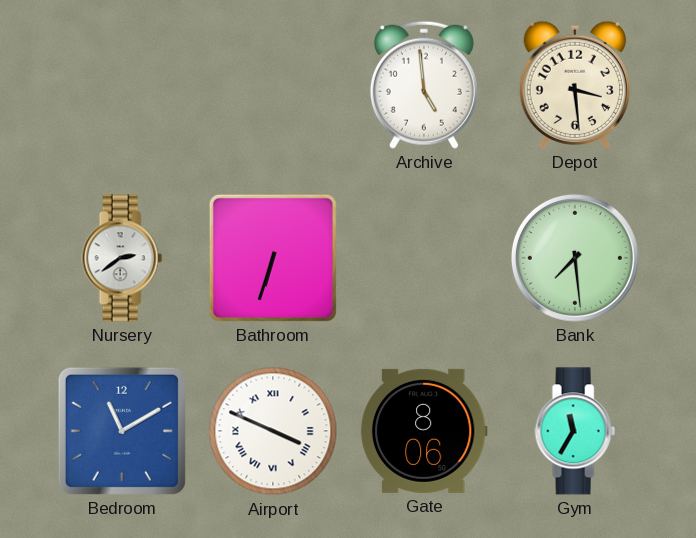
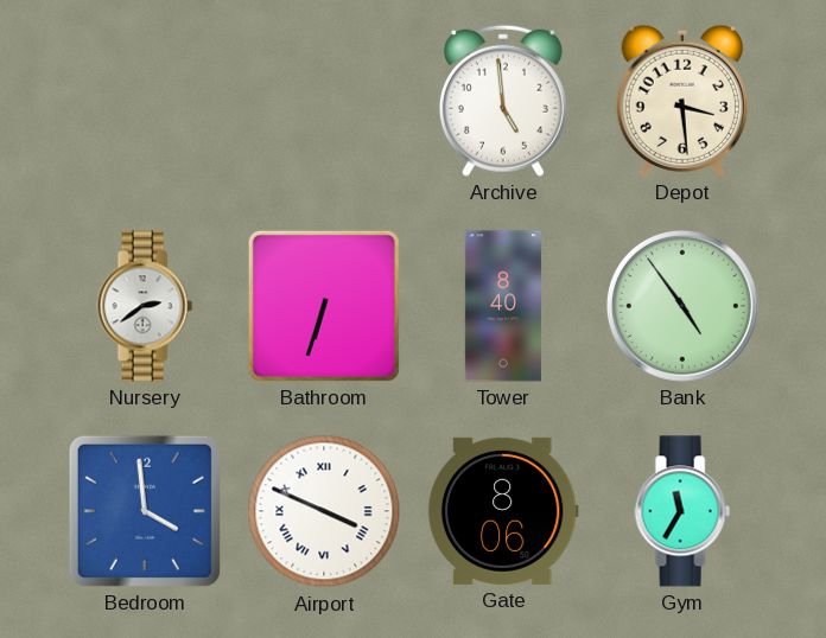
Tower: none -> 8:40 (503, 306)
Bank: 7:29 -> 4:54 (682, 306)
Bedroom: 11:10 -> 3:59 (145, 511)
